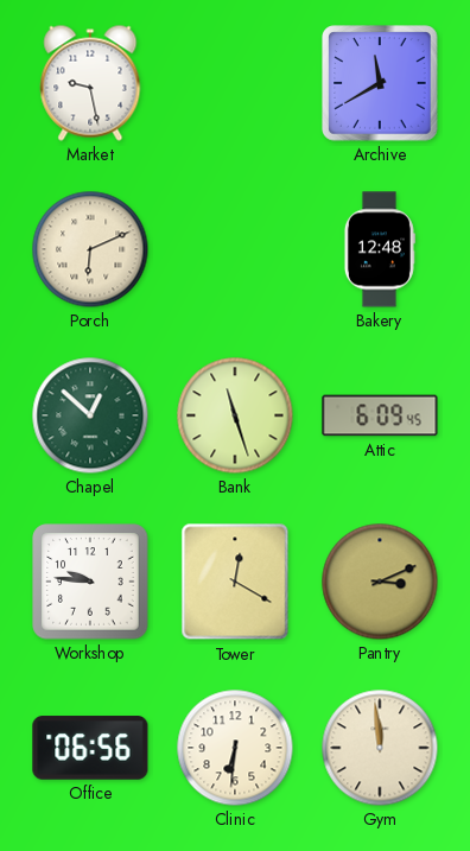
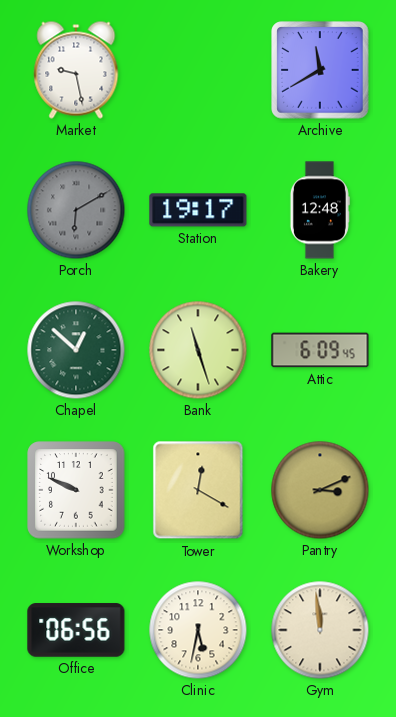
Porch: 6:11 -> 6:10 (76, 210)
Porch dial: cream -> grey (76, 210)
Station: none -> 19:17 (198, 210)
Workshop: 9:46 -> 9:49 (76, 490)
Clinic: 6:31 -> 5:32 (198, 630)
